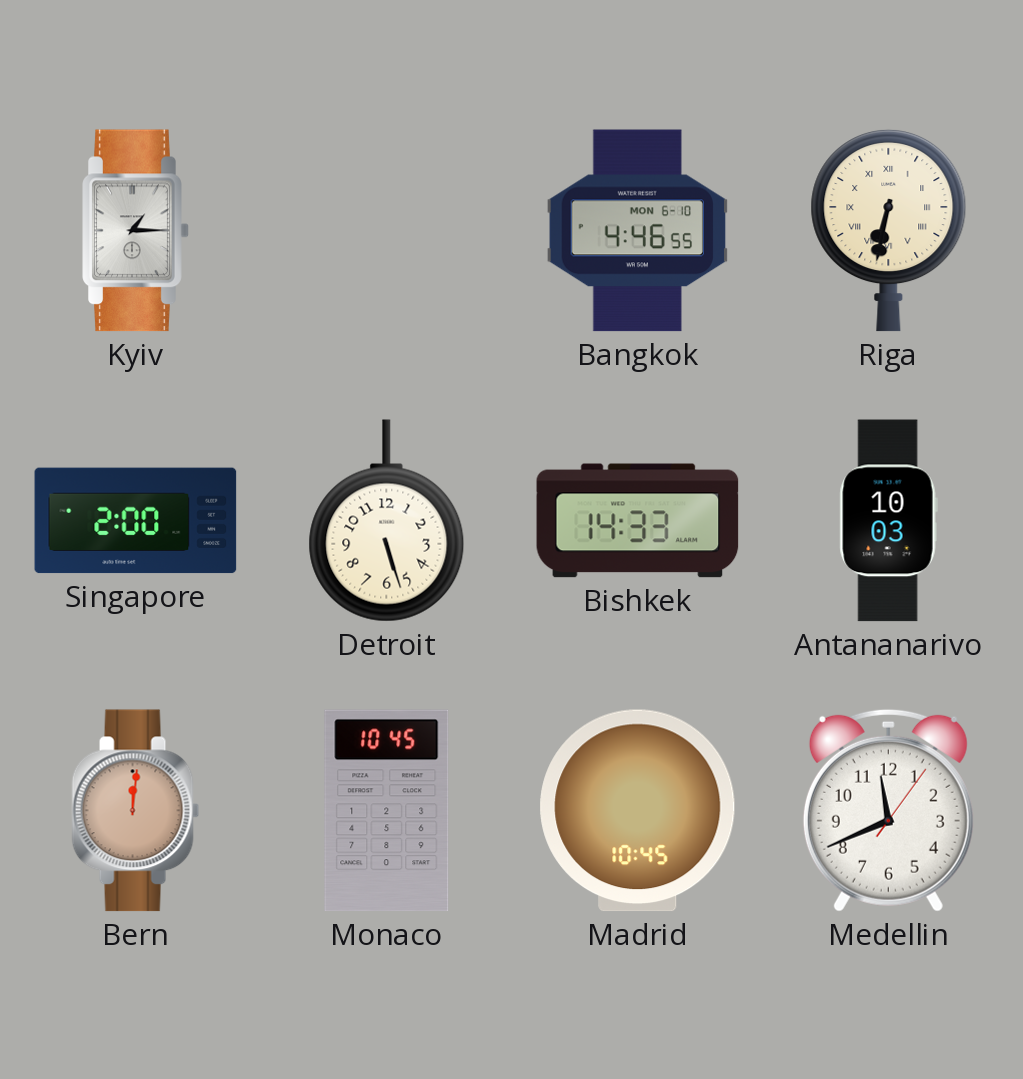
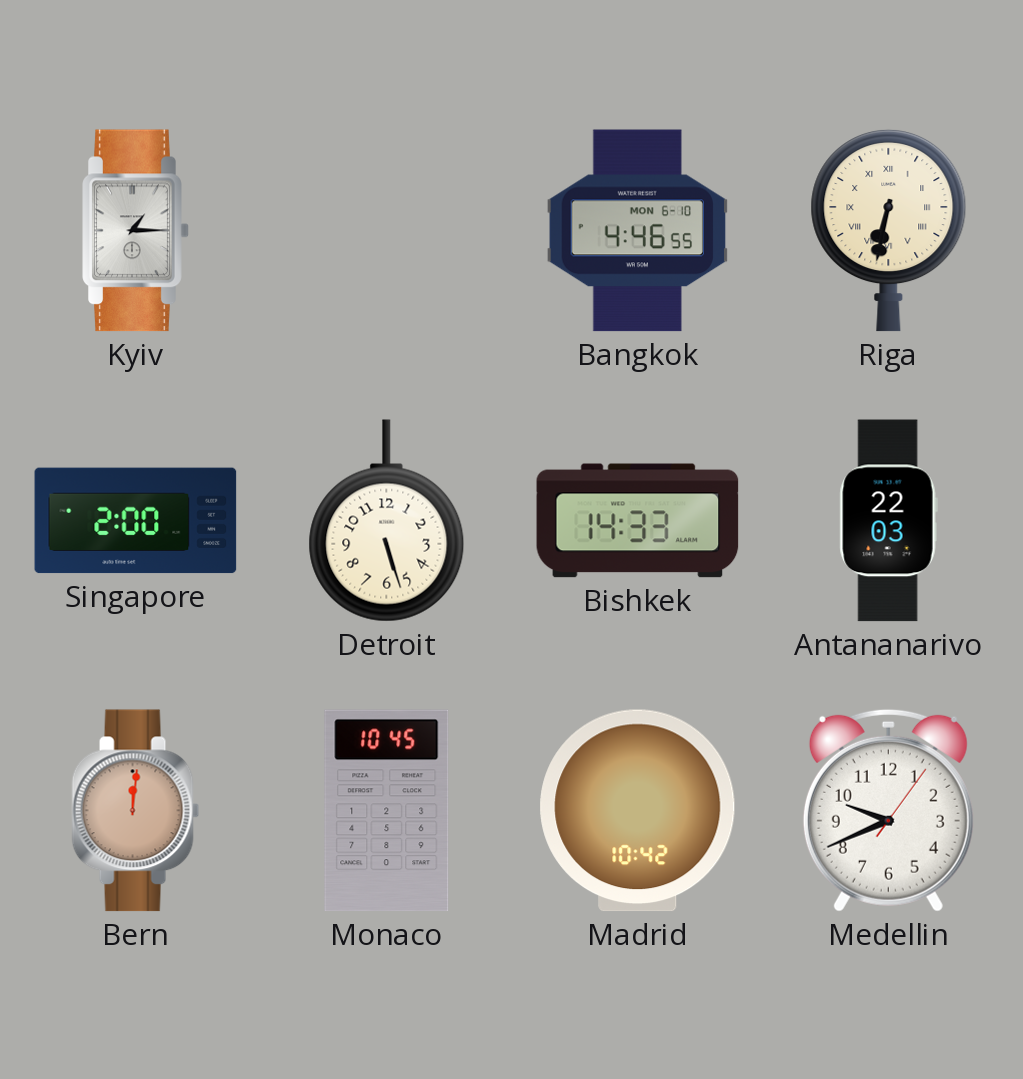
Antananarivo: 10:03 -> 22:03 (888, 521)
Madrid: 10:45 -> 10:42 (638, 811)
Medellin: 11:41 -> 9:41 (888, 810)
